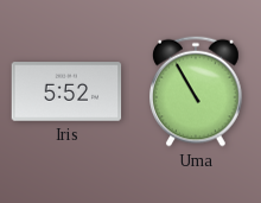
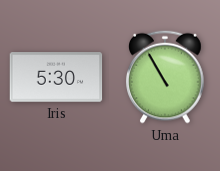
Iris: 5:52 -> 5:30 (56, 77)
